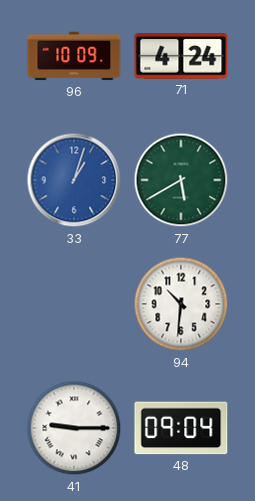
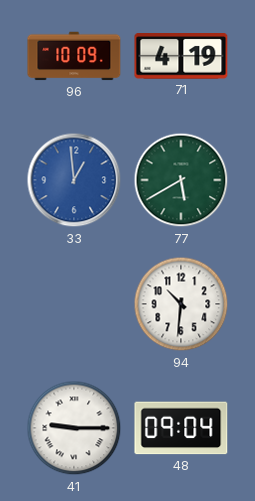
71: 4:24 -> 4:19 (181, 57)
33: 1:03 -> 12:59 (74, 180)
